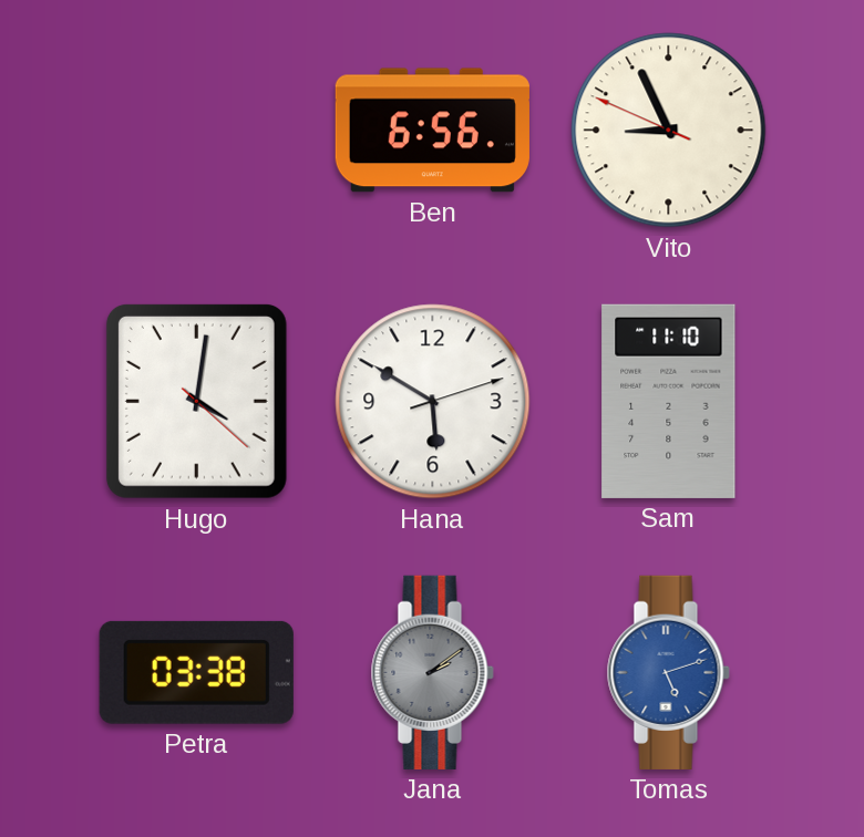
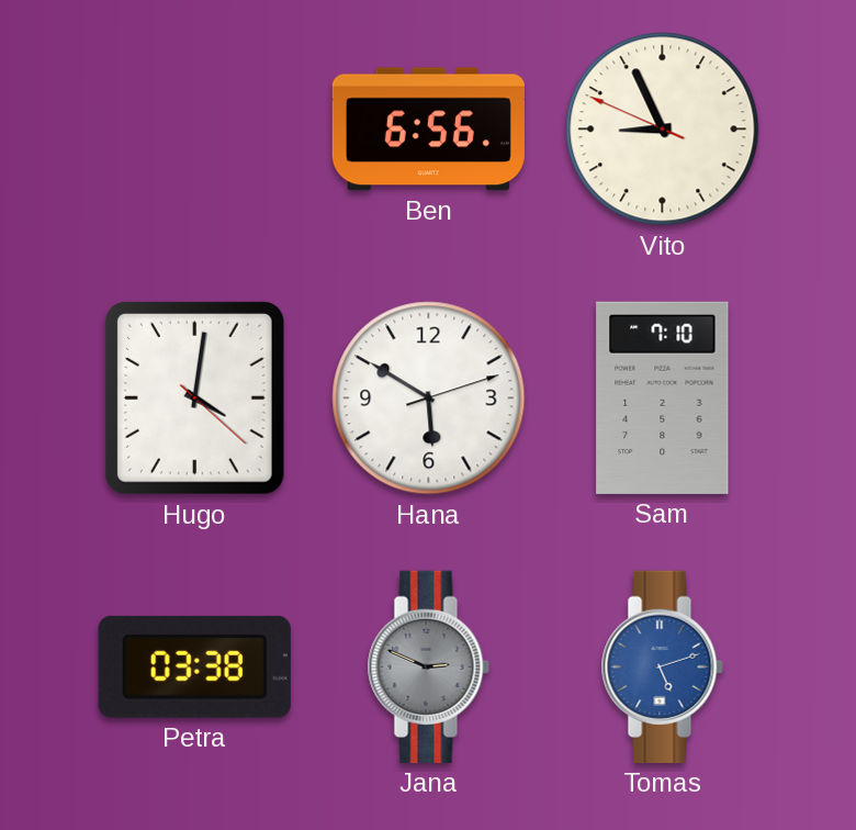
Sam: 11:10 -> 7:10 (663, 397)
Jana: 2:09 -> 2:49 (428, 666)
